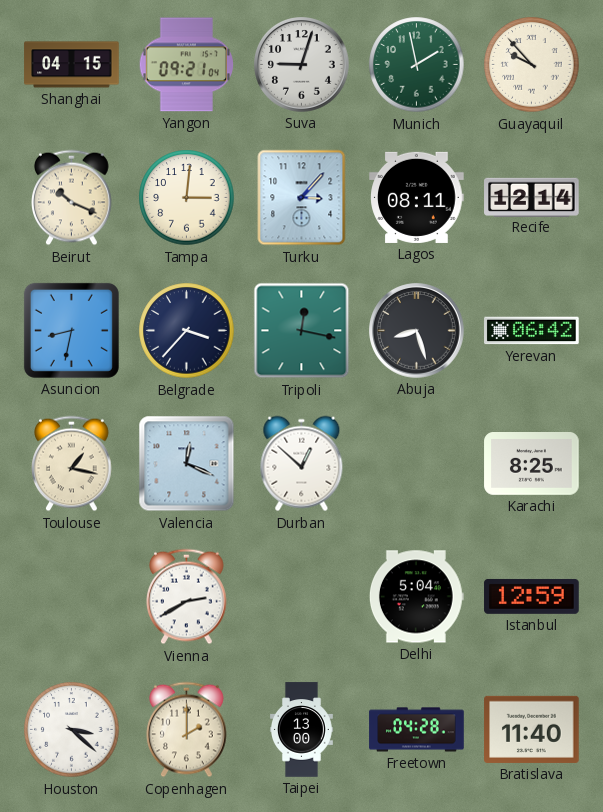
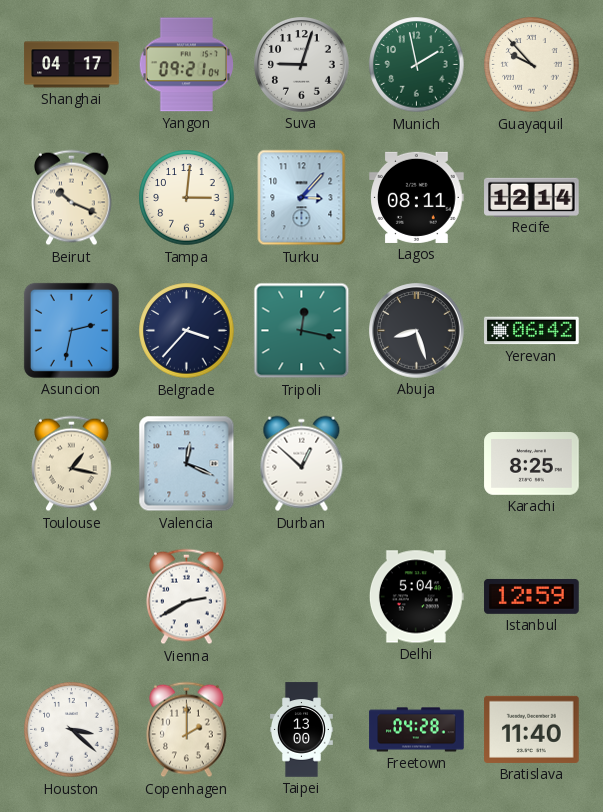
Shanghai: 04:15 -> 04:17 (72, 65)
Asuncion: 8:32 -> 2:32 (71, 330)
